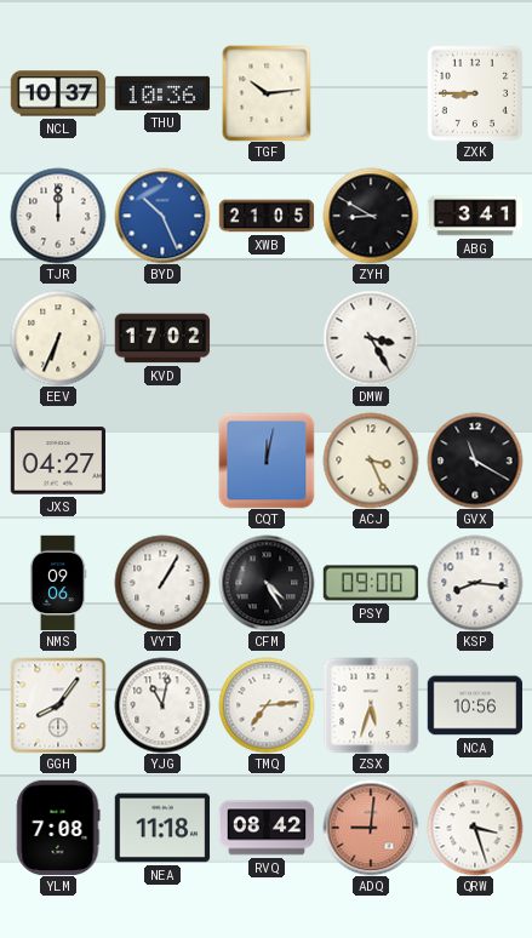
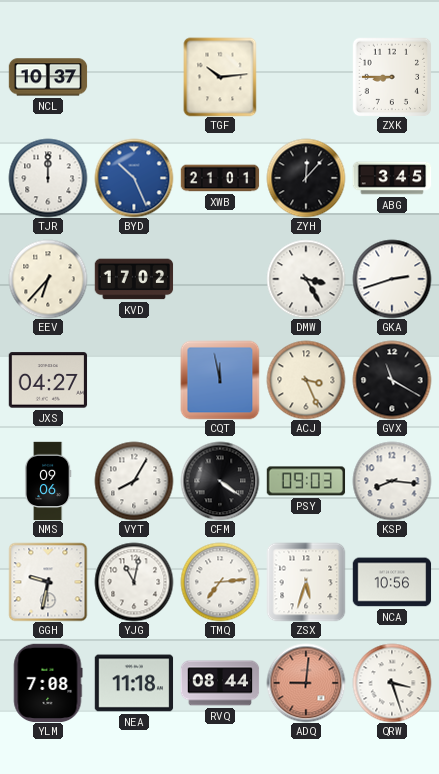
THU: 10:36 -> none (162, 93)
XWB: 21:05 -> 21:01 (220, 178)
ZYH: 8:50 -> 12:07 (306, 178)
ABG: 3:41 -> 3:45 (392, 178)
EEV: 6:34 -> 6:37 (48, 279)
GKA: none -> 2:42 (392, 279)
CQT: 12:02 -> 11:58 (220, 380)
VYT: 1:05 -> 8:05 (134, 481)
CFM: 4:25 -> 4:21 (220, 481)
PSY: 09:00 -> 09:03 (306, 481)
GGH: 8:06 -> 9:32 (48, 582)
RVQ: 08:42 -> 08:44 (220, 683)
